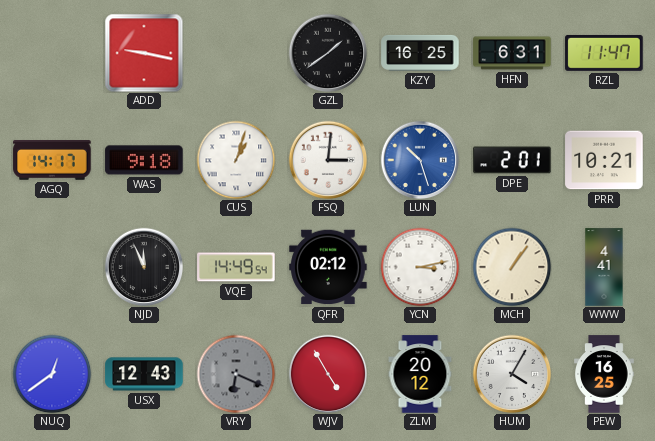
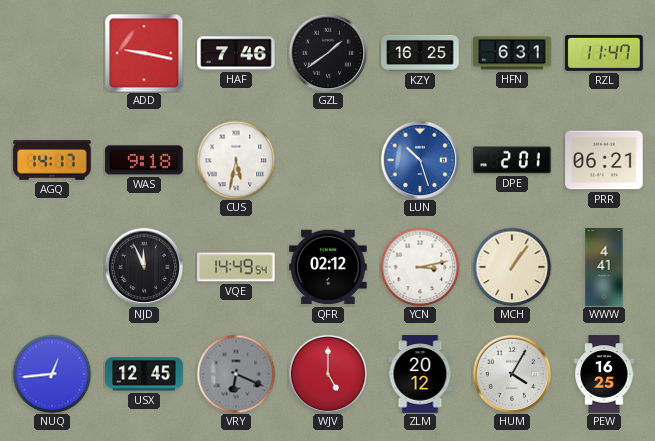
HAF: none -> 7:46 (236, 53)
CUS: 1:03 -> 5:32 (236, 160)
FSQ: 3:01 -> none (328, 160)
PRR: 10:21 -> 06:21 (604, 160)
NUQ: 12:39 -> 12:44 (52, 374)
USX: 12:43 -> 12:45 (144, 374)
WJV: 4:55 -> 5:00 (328, 374)
